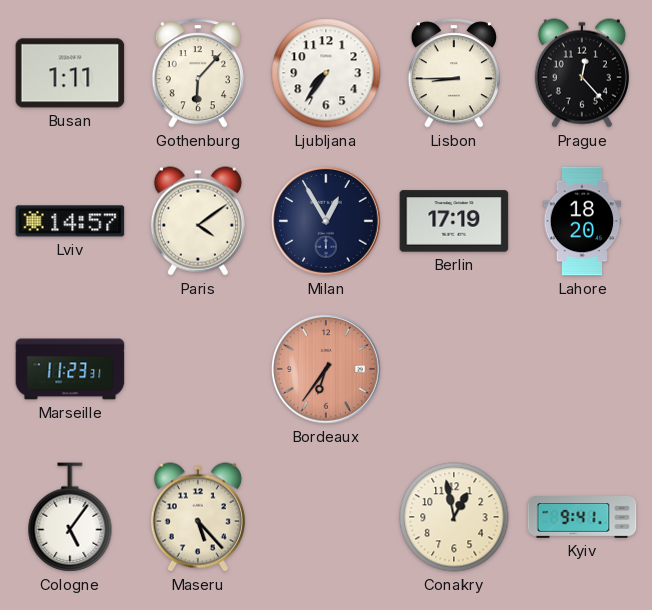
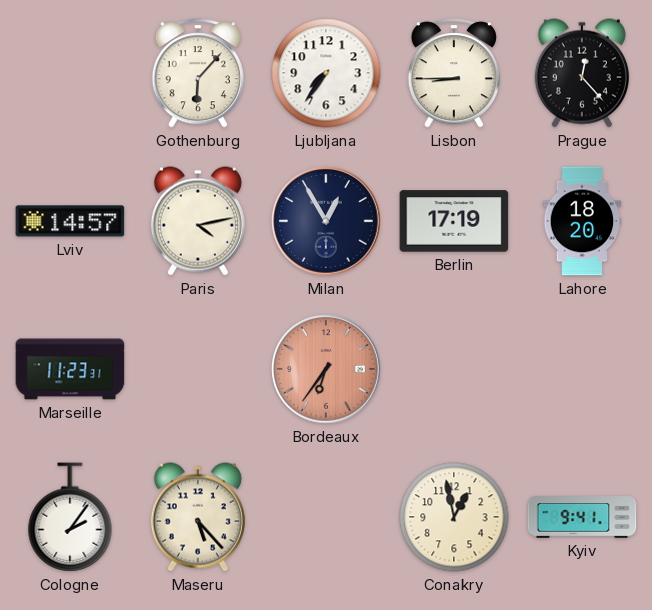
Busan: 1:11 -> none (70, 73)
Paris: 4:09 -> 4:13 (198, 221)
Cologne: 5:06 -> 2:06 (70, 517)
